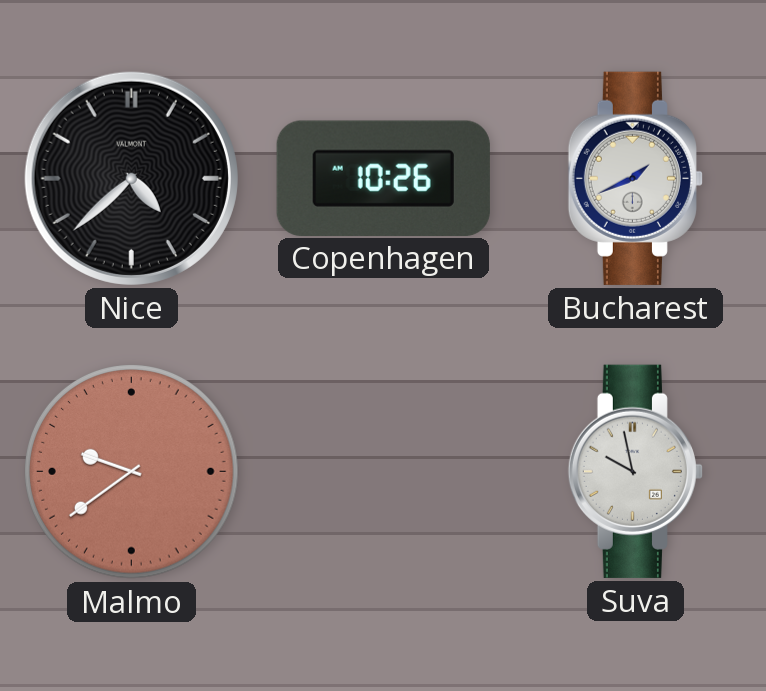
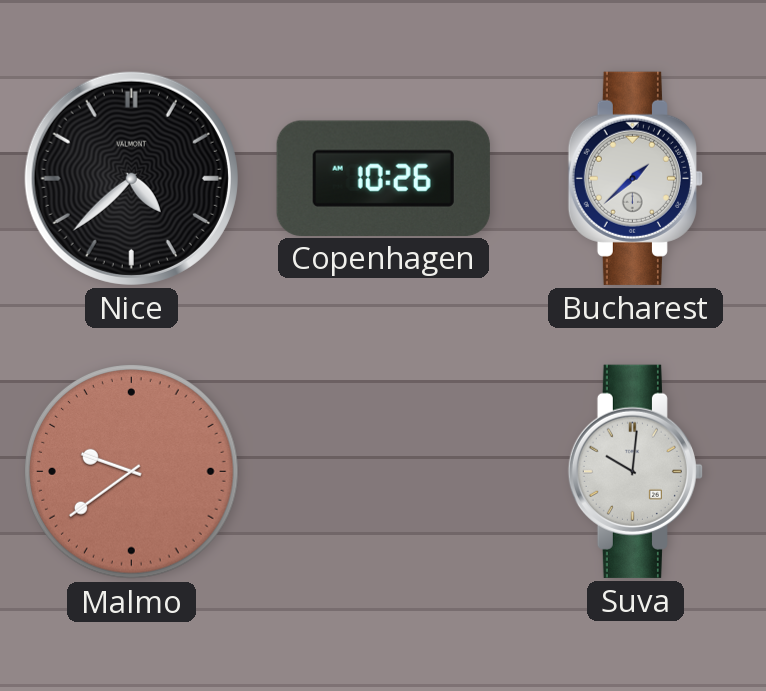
Bucharest: 1:41 -> 1:38 (635, 178)
Suva: 9:58 -> 10:01 (635, 471)
